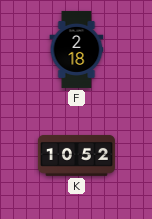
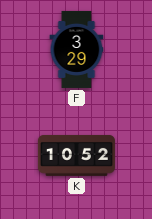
F: 2:18 -> 3:29 (77, 49)
